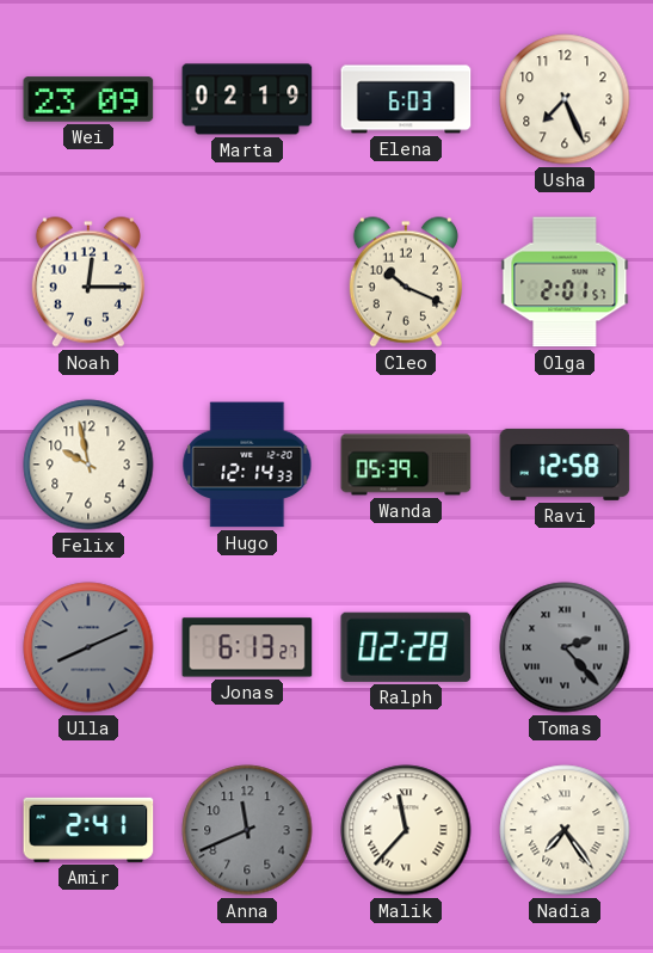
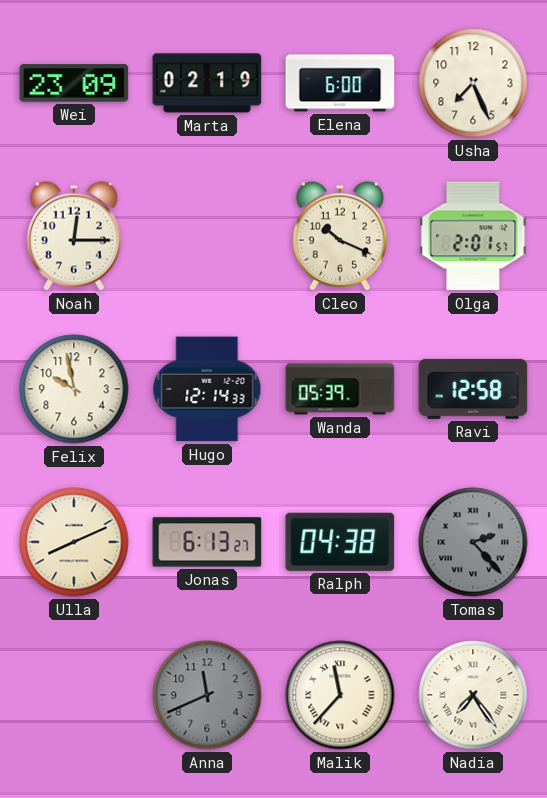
Elena: 6:03 -> 6:00 (340, 83)
Ulla dial: grey -> cream (74, 542)
Ralph: 02:28 -> 04:38 (340, 542)
Amir: 2:41 -> none (88, 830)
